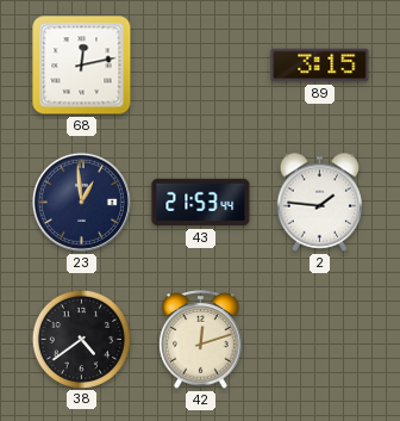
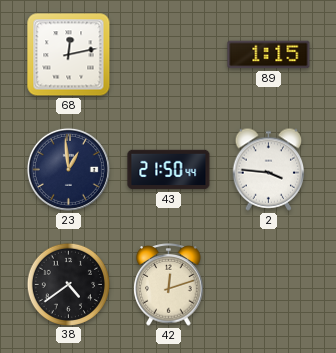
89: 3:15 -> 1:15 (269, 55)
43: 21:53 -> 21:50 (169, 170)
2: 1:46 -> 3:46 (269, 169)
